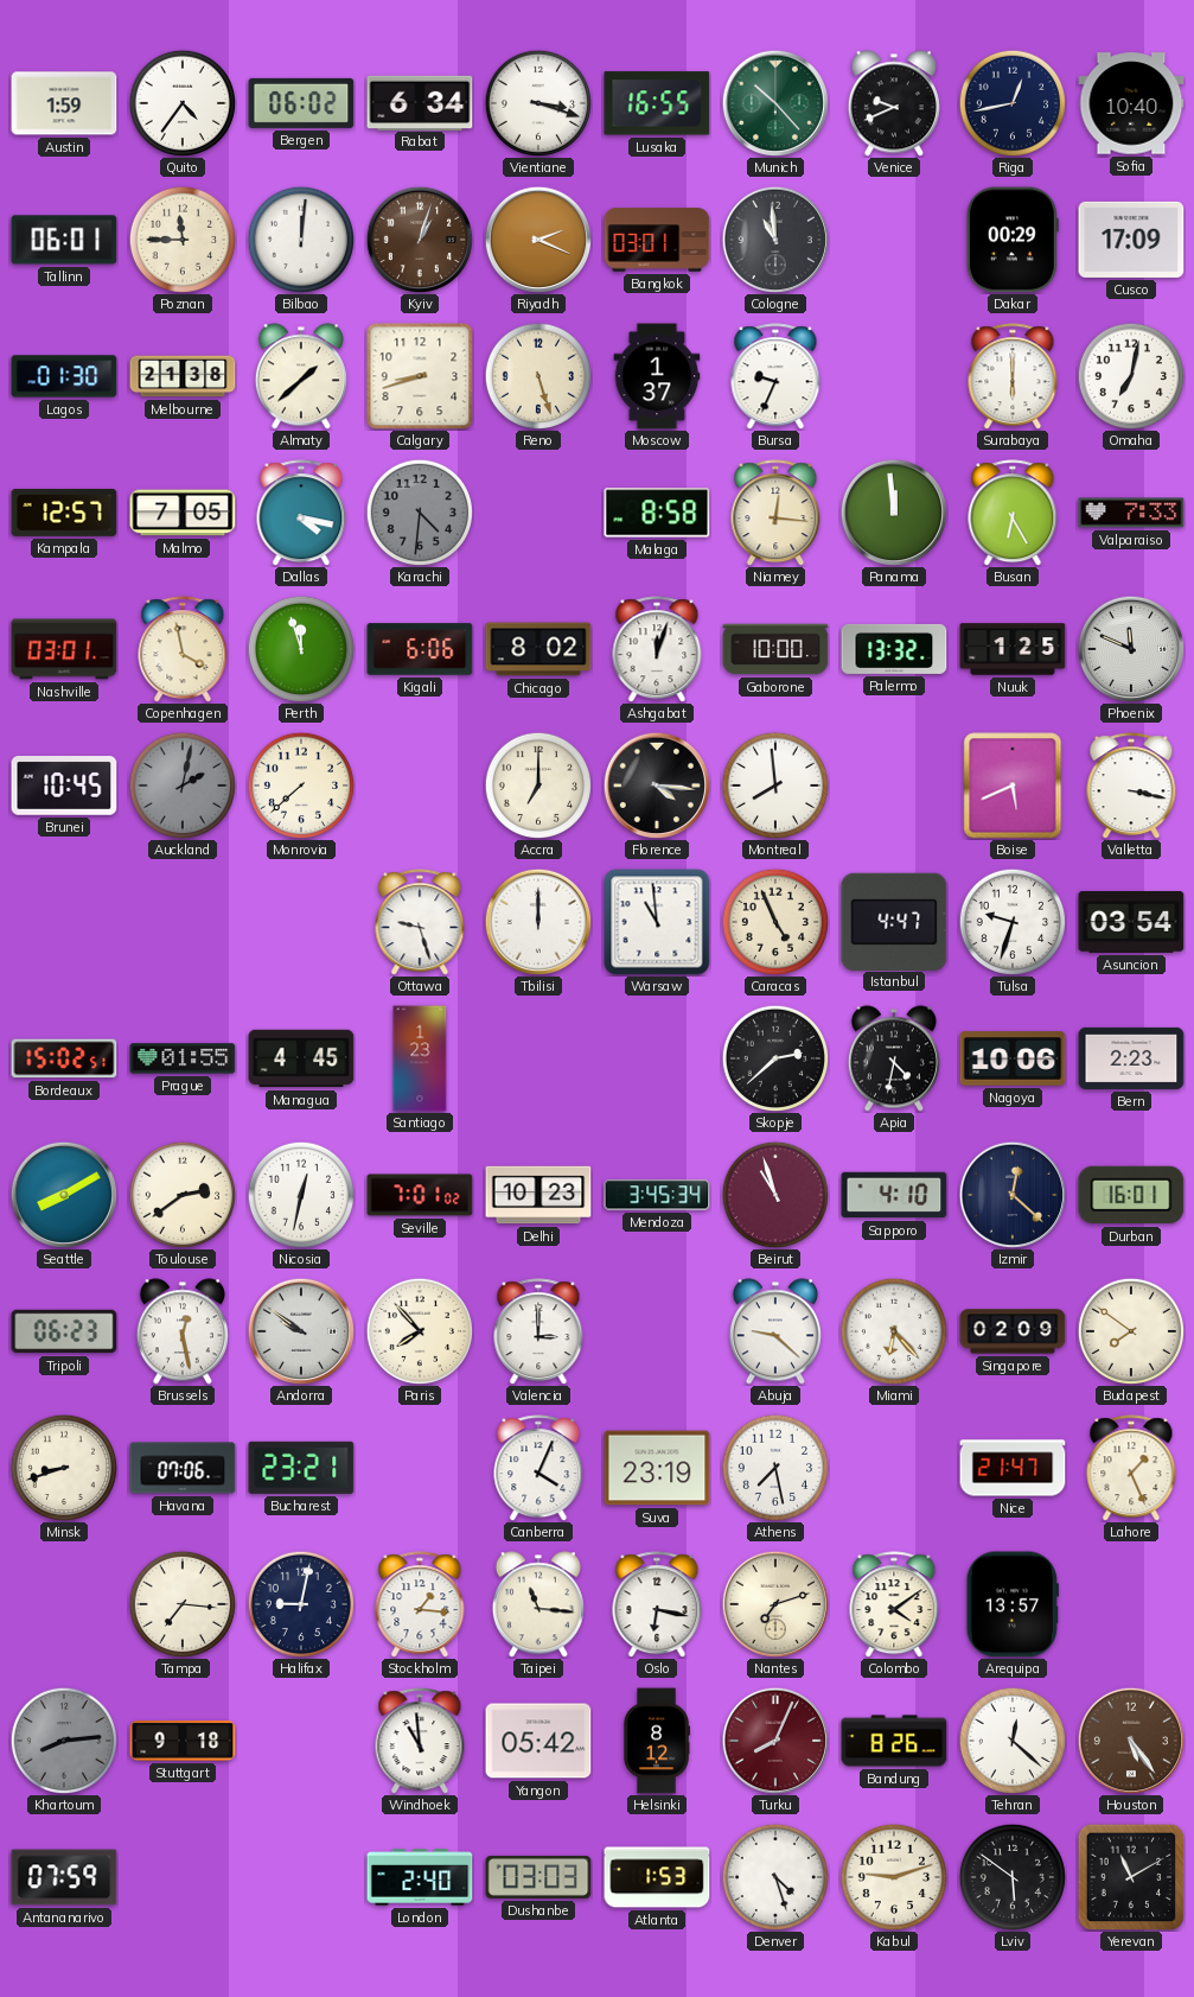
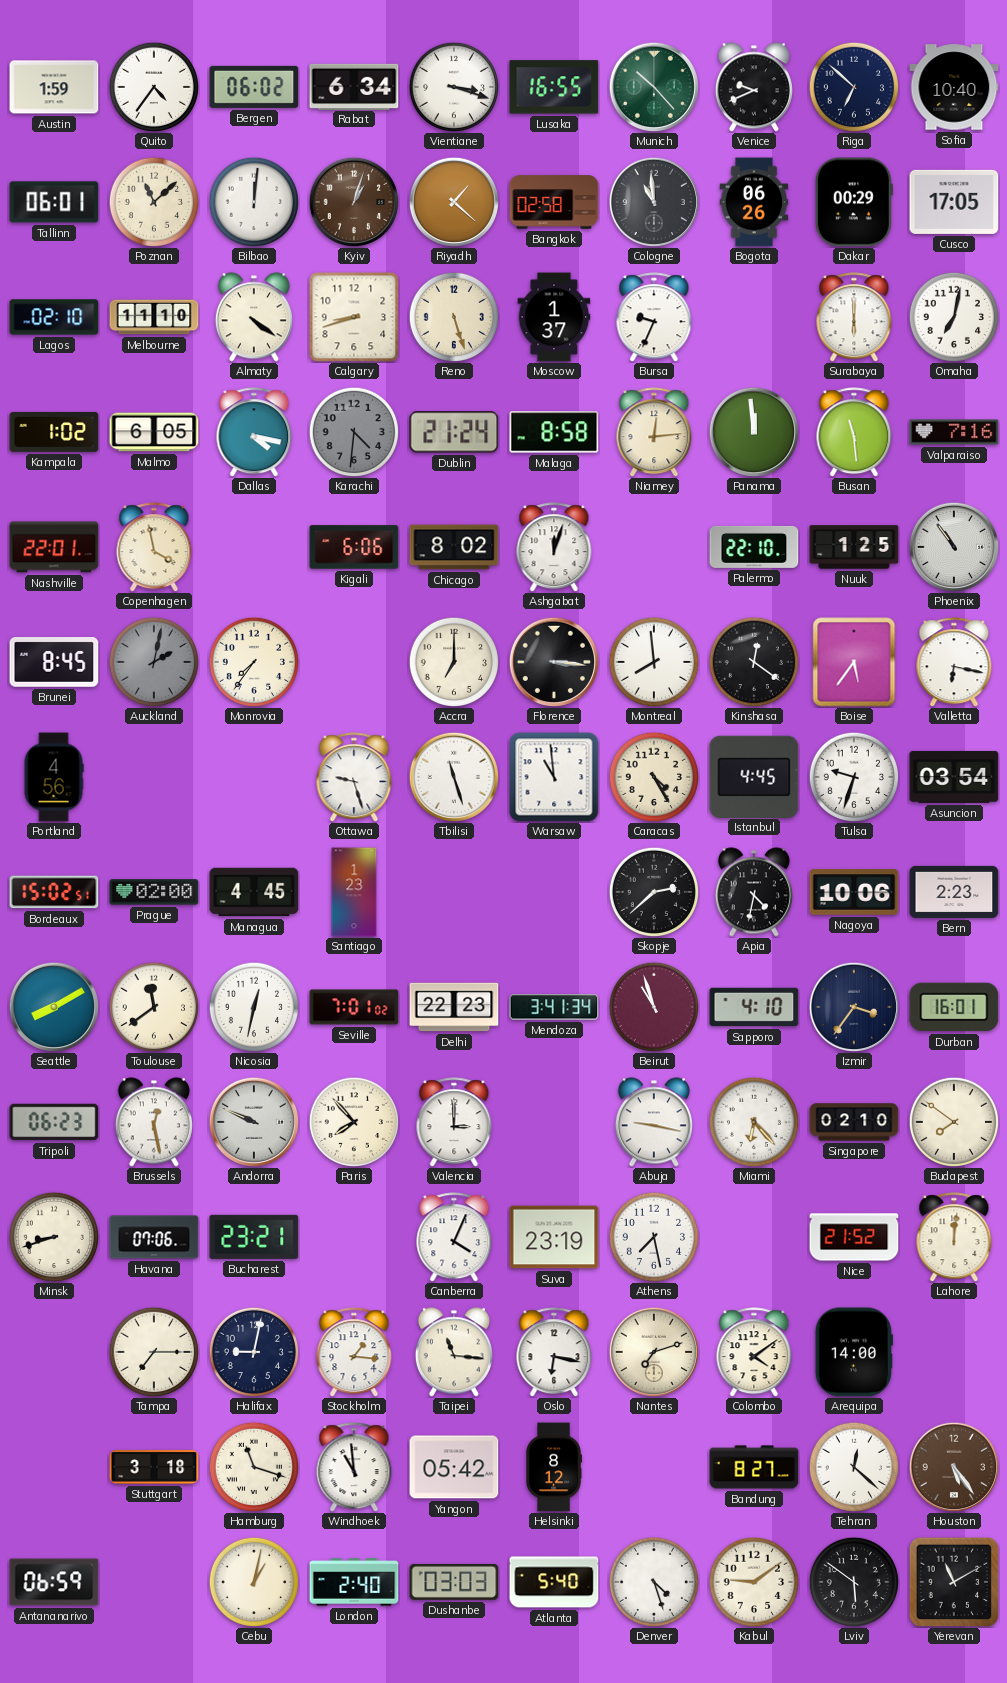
Riga: 12:43 -> 6:52 (853, 86)
Poznan: 11:45 -> 11:08 (153, 201)
Riyadh: 2:19 -> 1:22 (453, 201)
Bangkok: 03:01 -> 02:58 (554, 202)
Bogota: none -> 06:26 (754, 202)
Cusco: 17:09 -> 17:05 (954, 202)
Lagos: 01:30 -> 02:10 (54, 317)
Melbourne: 21:38 -> 11:10 (154, 317)
Almaty: 1:38 -> 4:21 (254, 317)
Kampala: 12:57 -> 1:02 (54, 432)
Malmo: 7:05 -> 6:05 (154, 432)
Dublin: none -> 21:24 (454, 432)
Niamey: 12:16 -> 12:14 (654, 432)
Busan: 6:25 -> 11:29 (854, 432)
Valparaiso: 7:33 -> 7:16 (954, 432)
Nashville: 03:01 -> 22:01 (54, 547)
Perth: 11:57 -> none (300, 648)
Gaborone: 10:00 -> none (775, 649)
Palermo: 13:32 -> 22:10 (754, 547)
Phoenix: 11:49 -> 10:54 (953, 546)
Brunei: 10:45 -> 8:45 (54, 663)
Monrovia: 7:38 -> 7:36 (253, 661)
Florence: 4:16 -> 3:16 (553, 661)
Kinshasa: none -> 12:21 (753, 661)
Boise: 5:41 -> 5:36 (854, 662)
Valletta: 3:17 -> 6:17 (954, 662)
Portland: none -> 4:56 (54, 777)
Tbilisi: 12:00 -> 11:27 (453, 776)
Caracas: 4:56 -> 4:25 (653, 776)
Istanbul: 4:47 -> 4:45 (754, 776)
Prague: 01:55 -> 02:00 (154, 892)
Toulouse: 2:39 -> 11:39 (153, 1006)
Delhi: 10:23 -> 22:23 (454, 1007)
Mendoza: 3:45 -> 3:41 (554, 1007)
Izmir: 12:22 -> 3:36 (853, 1006)
Andorra: 9:51 -> 9:49 (253, 1121)
Abuja: 9:22 -> 9:17 (654, 1122)
Singapore: 02:09 -> 02:10 (854, 1122)
Nice: 21:47 -> 21:52 (854, 1237)
Lahore: 1:26 -> 12:01 (954, 1237)
Tampa: 7:16 -> 7:15 (153, 1351)
Arequipa: 13:57 -> 14:00 (854, 1352)
Khartoum: 8:14 -> none (63, 1740)
Stuttgart: 9:18 -> 3:18 (154, 1467)
Hamburg: none -> 11:18 (253, 1466)
Turku: 8:04 -> none (774, 1740)
Bandung: 8:26 -> 8:27 (754, 1467)
Antananarivo: 07:59 -> 06:59 (54, 1582)
Cebu: none -> 1:02 (253, 1581)
Atlanta: 1:53 -> 5:40 (554, 1582)
Kabul: 9:12 -> 9:09 (753, 1581)
